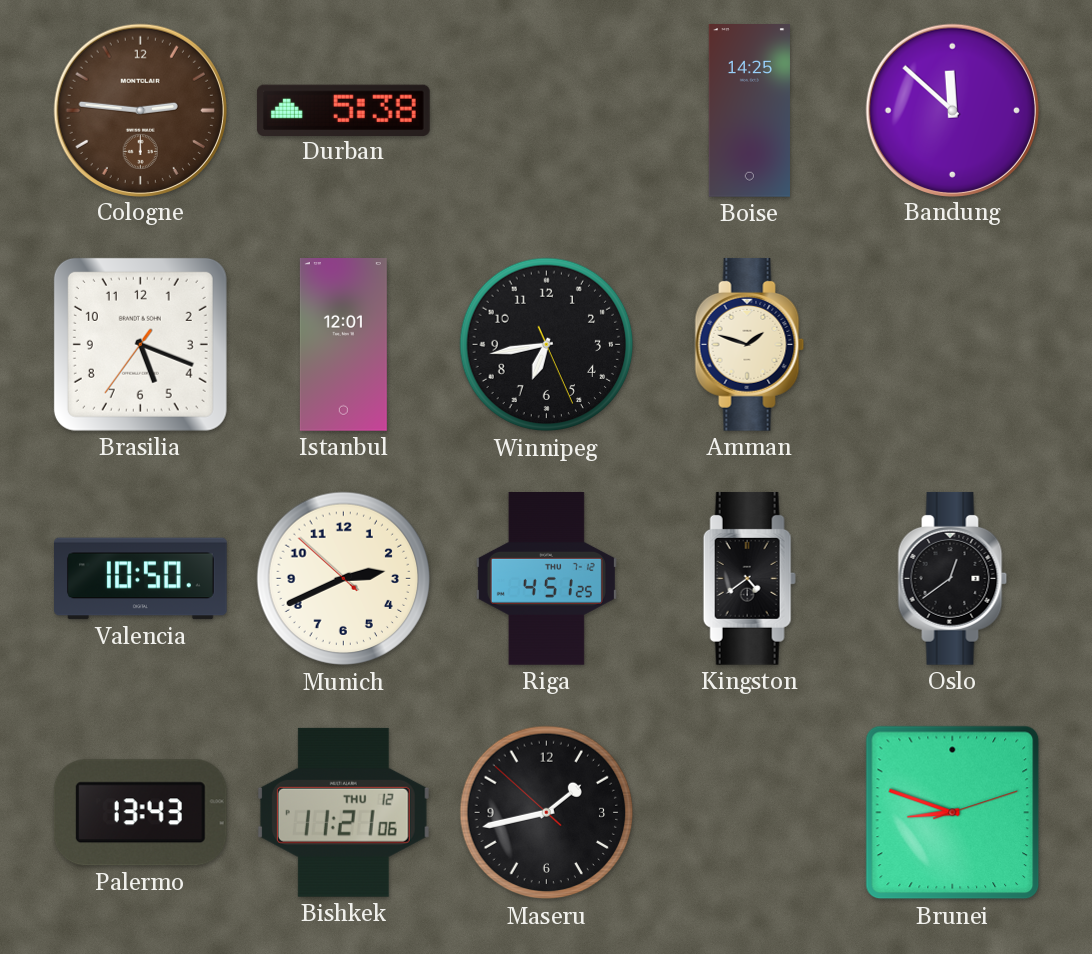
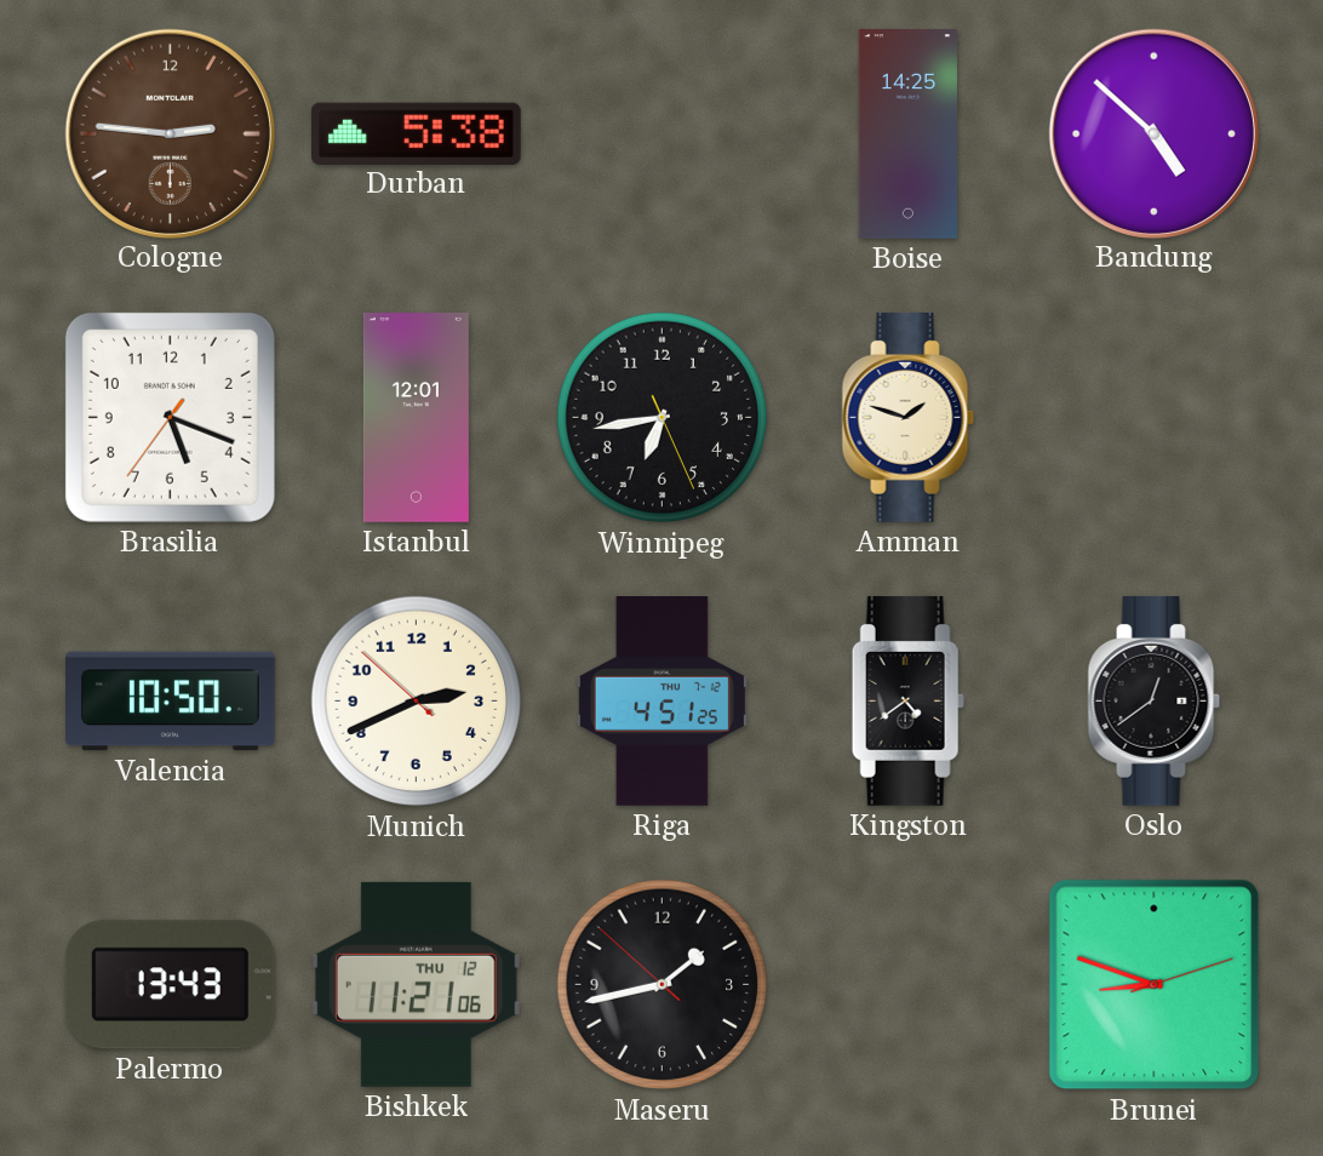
Bandung: 11:52 -> 4:52 (1153, 133)
